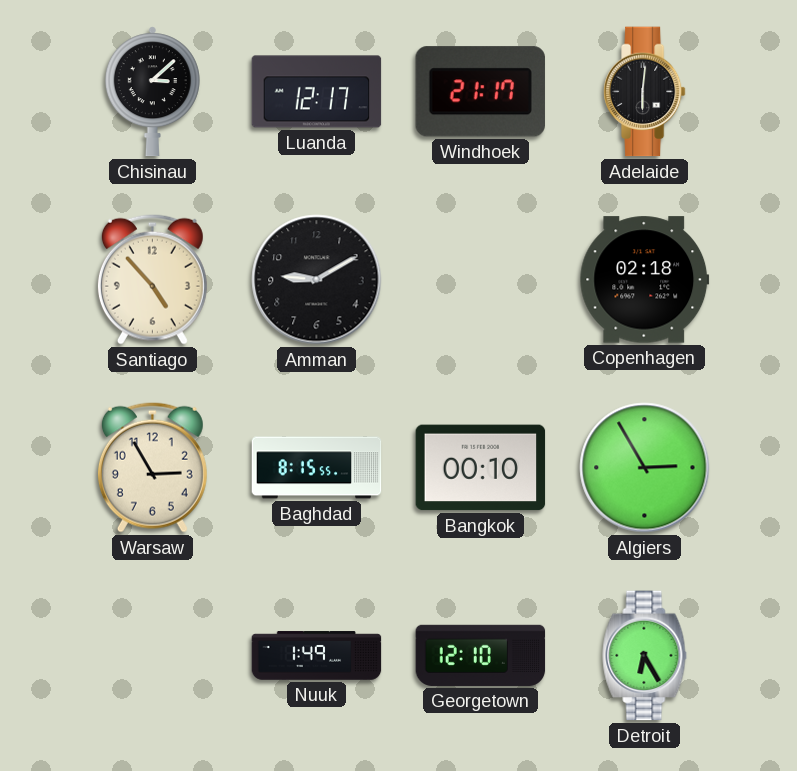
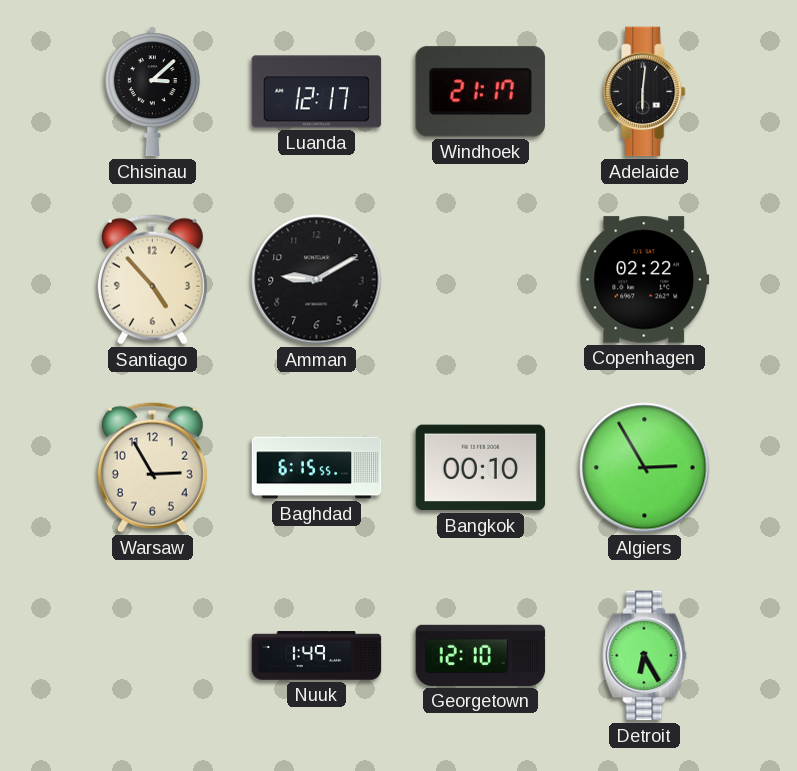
Copenhagen: 02:18 -> 02:22 (645, 280)
Baghdad: 8:15 -> 6:15 (317, 468)
